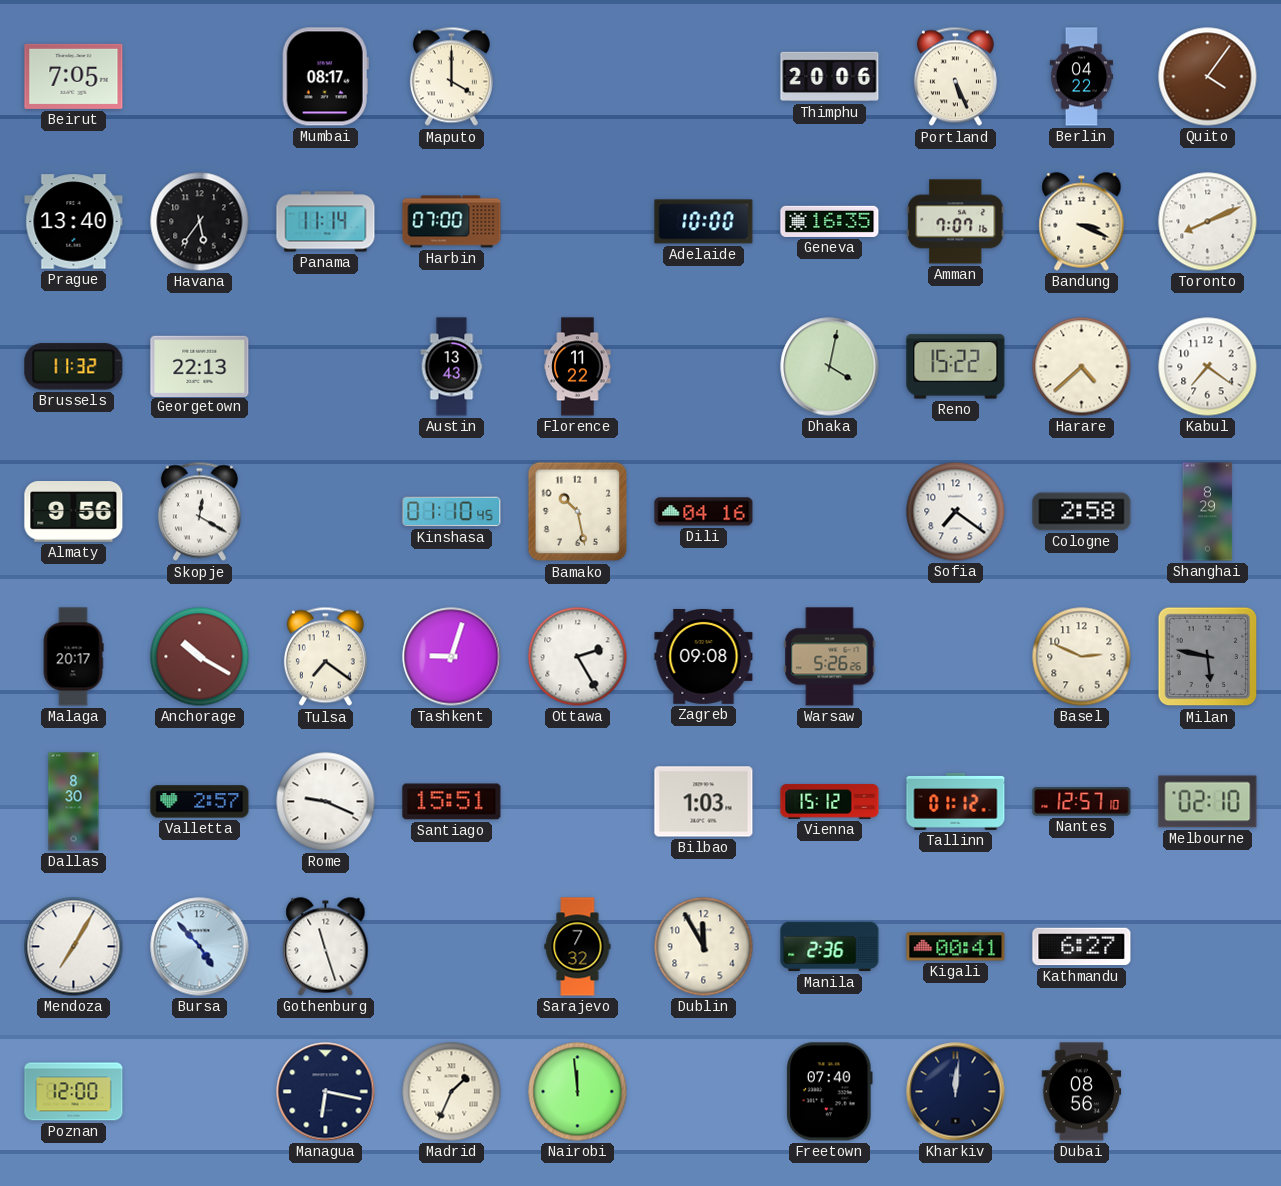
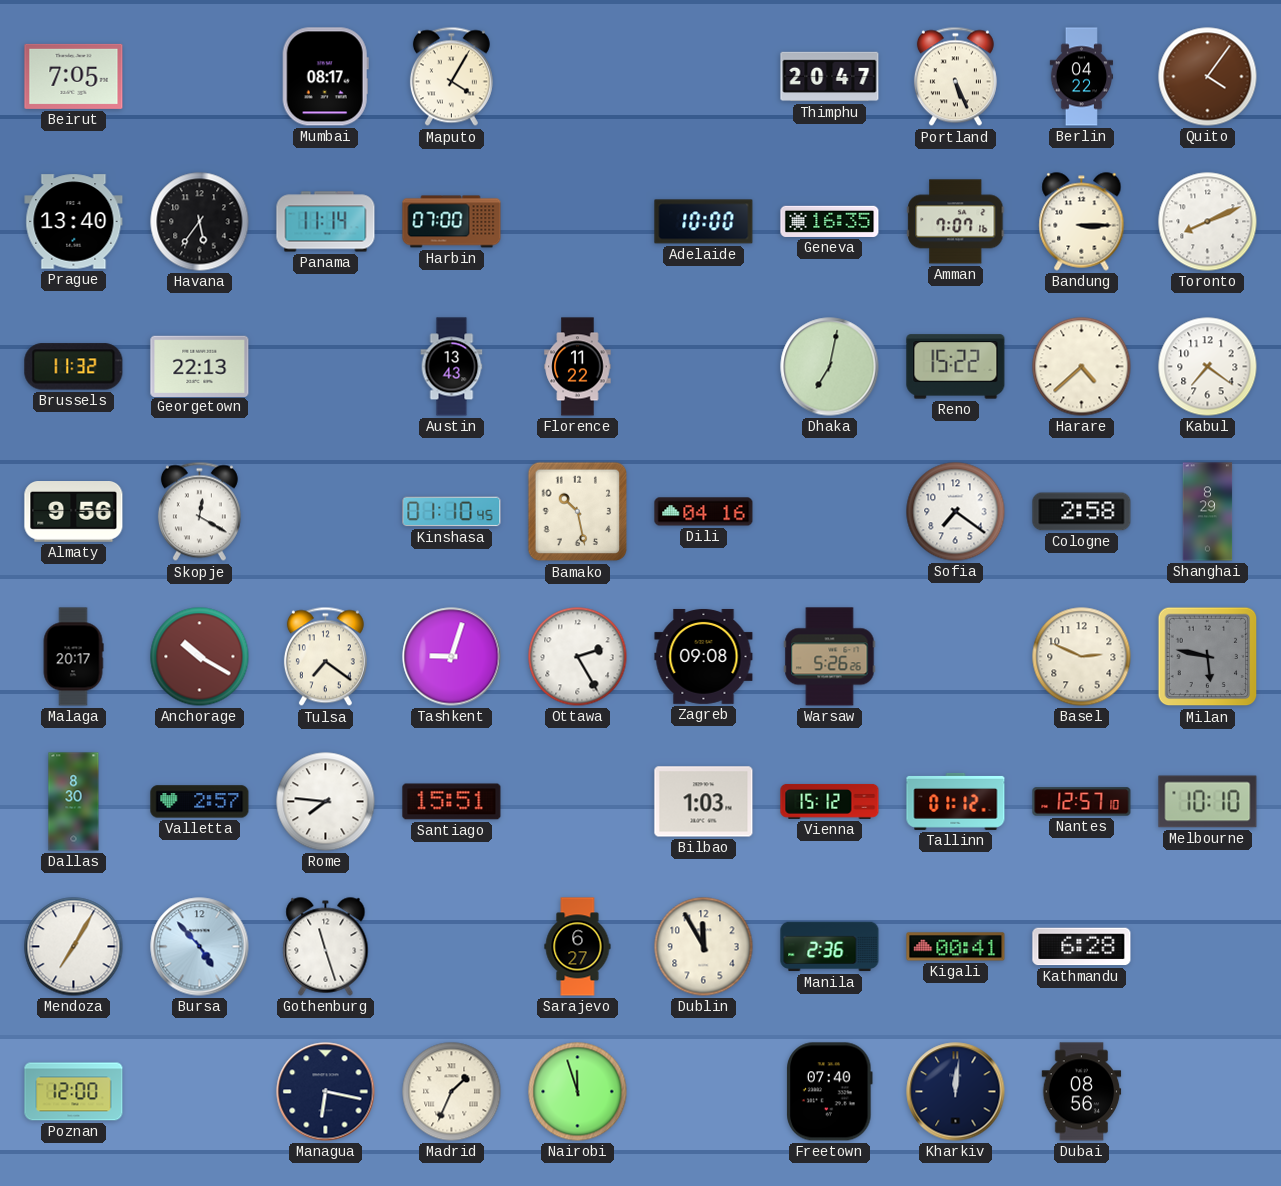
Maputo: 4:00 -> 4:05 (451, 77)
Thimphu: 20:06 -> 20:47 (830, 77)
Bandung: 3:19 -> 3:15 (1082, 222)
Dhaka: 4:02 -> 7:02 (830, 367)
Rome: 9:19 -> 7:46 (326, 802)
Melbourne: 02:10 -> 10:10 (1208, 802)
Sarajevo: 7:32 -> 6:27 (578, 947)
Kathmandu: 6:27 -> 6:28 (1082, 947)
Nairobi: 11:59 -> 11:57 (578, 1092)
